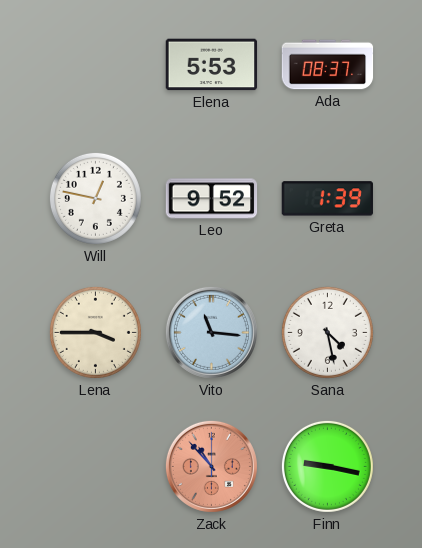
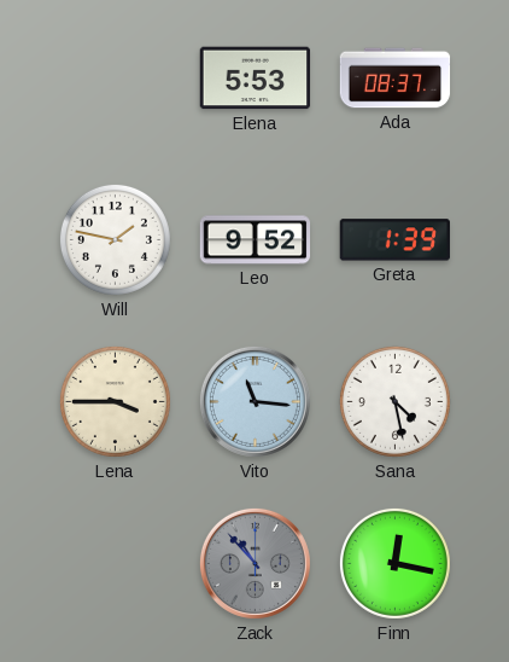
Will: 12:47 -> 1:47 (115, 239)
Zack dial: salmon -> grey (255, 563)
Finn: 9:17 -> 12:17 (394, 563)
